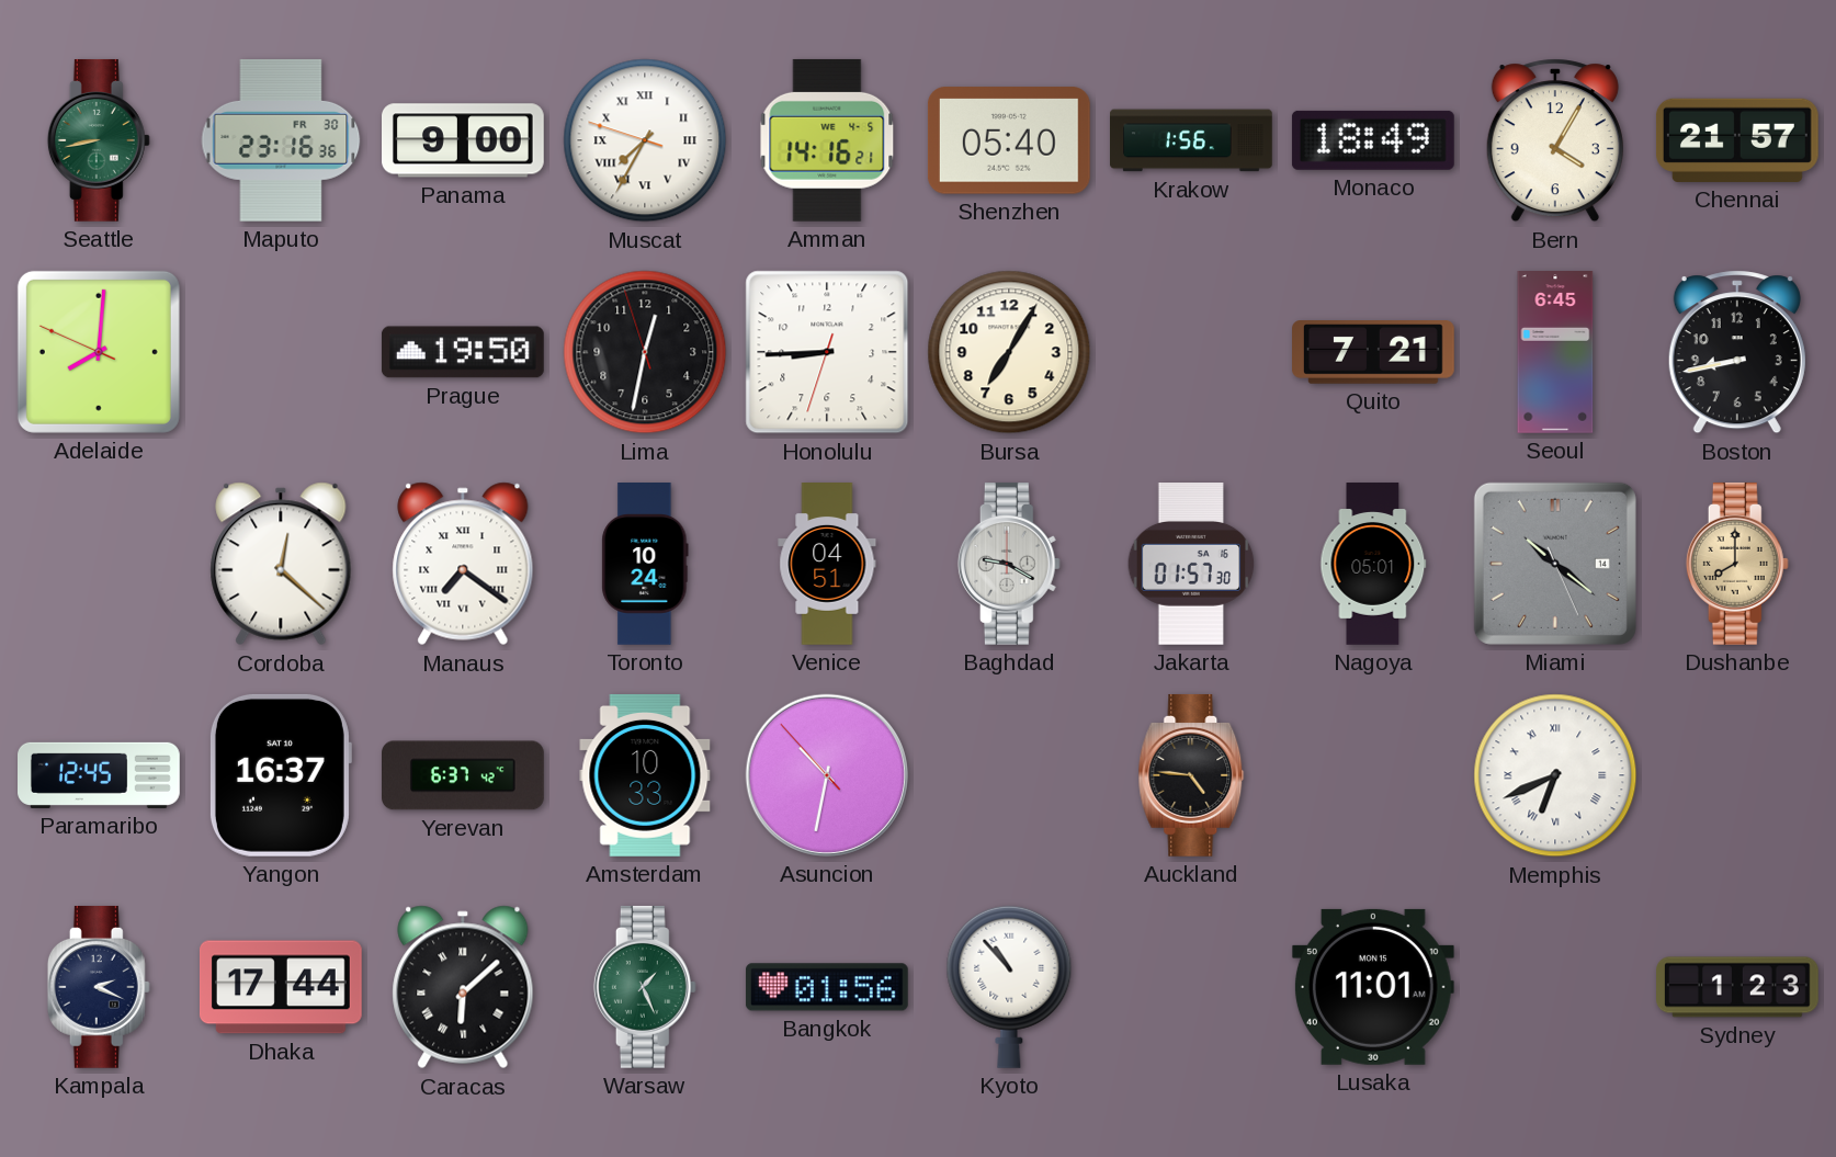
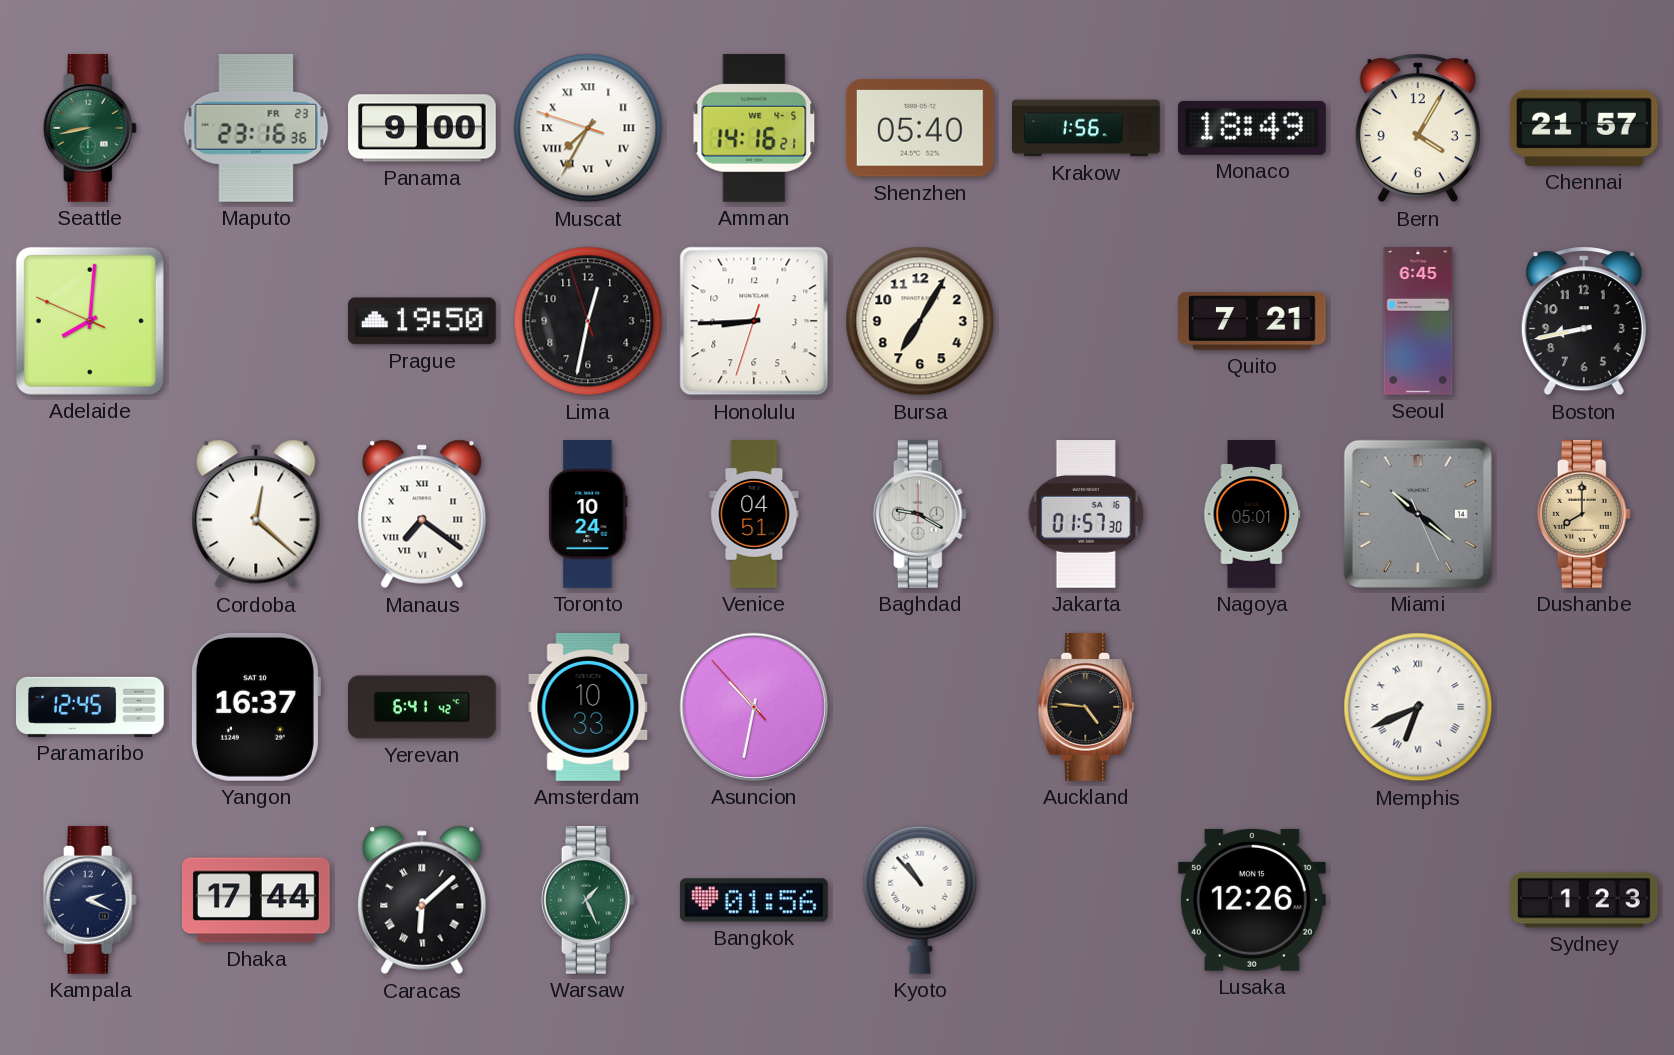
Maputo date: FR 30 -> FR 23 (256, 128)
Yerevan: 6:37 -> 6:41 (423, 707)
Lusaka: 11:01 -> 12:26 (1252, 900)
